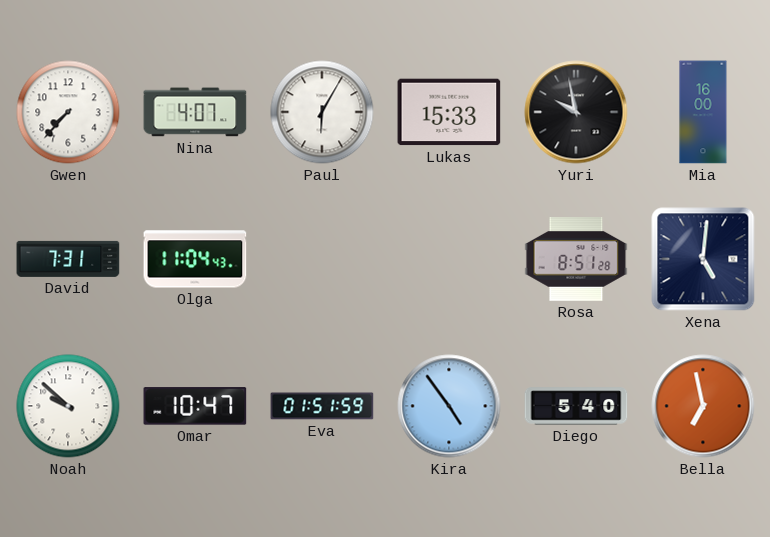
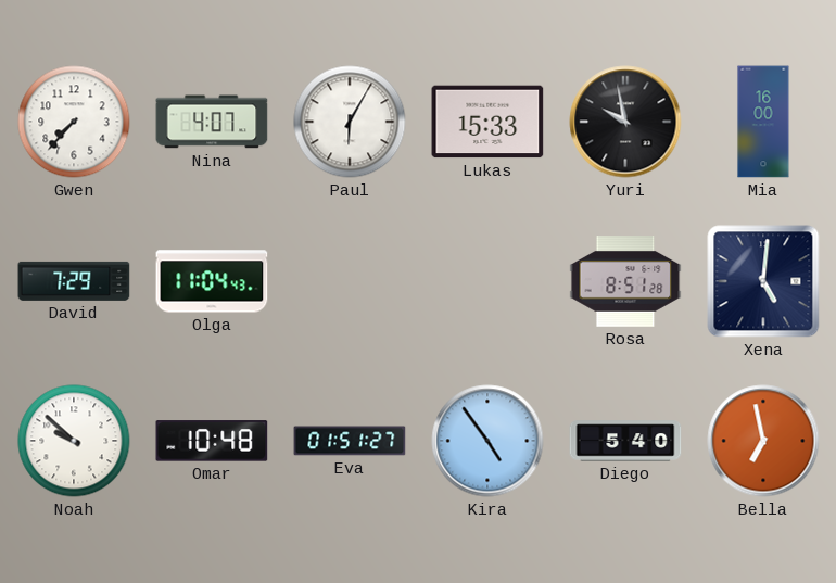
David: 7:31 -> 7:29 (74, 281)
Omar: 10:47 -> 10:48 (212, 441)
Eva: 01:51:59 -> 01:51:27 (350, 441)
